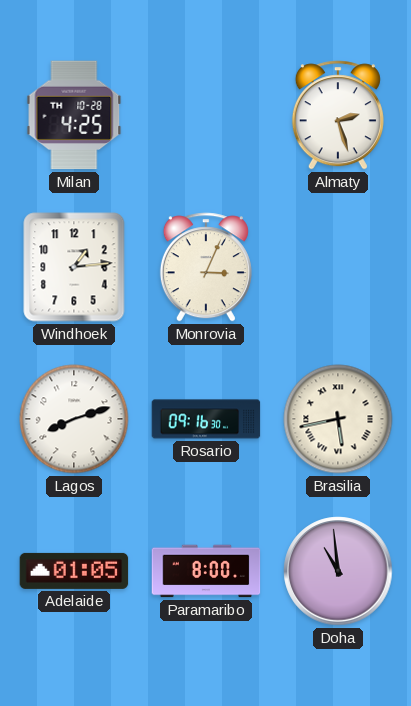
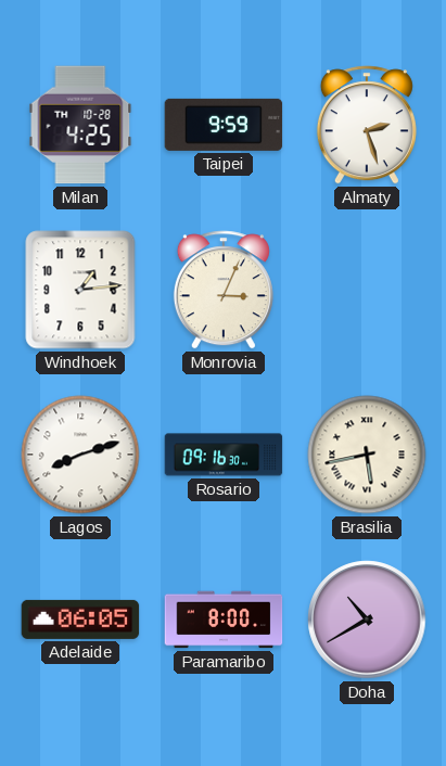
Taipei: none -> 9:59 (224, 125)
Adelaide: 01:05 -> 06:05 (80, 620)
Doha: 10:59 -> 10:40 (367, 620)
